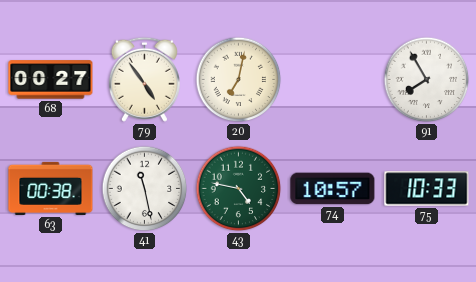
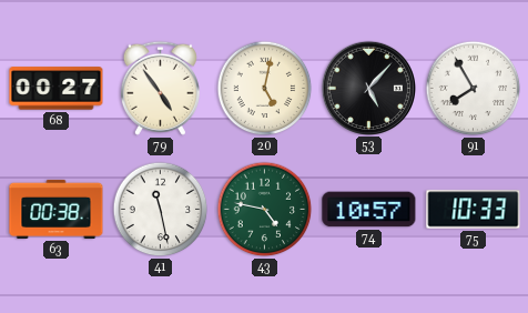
20: 7:02 -> 5:02 (265, 89)
53: none -> 5:07 (368, 88)
